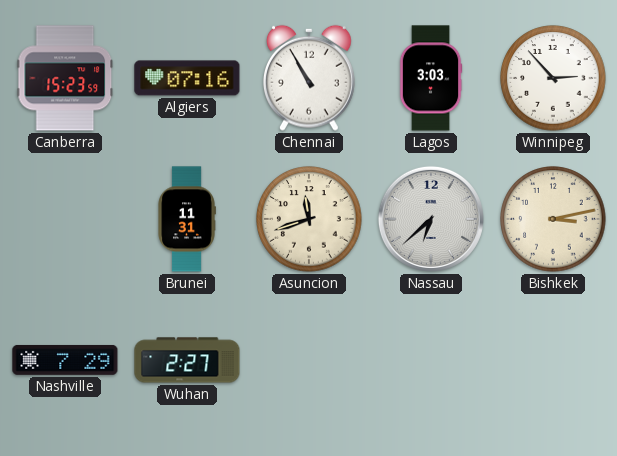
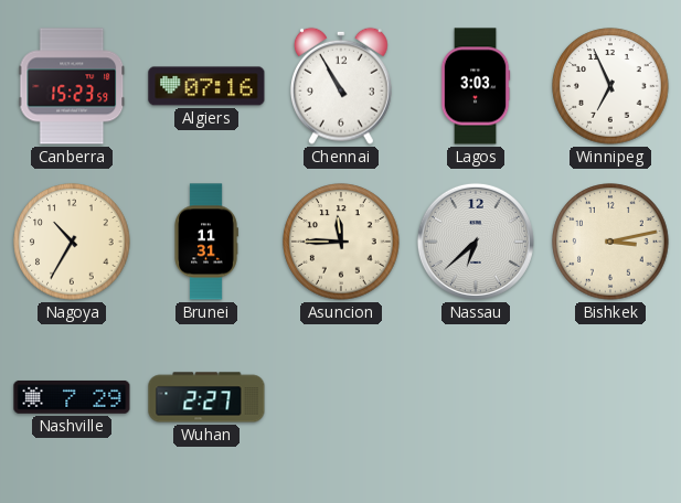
Winnipeg: 2:53 -> 6:56 (610, 86)
Nagoya: none -> 10:35 (72, 242)
Asuncion: 11:42 -> 11:45 (341, 242)
